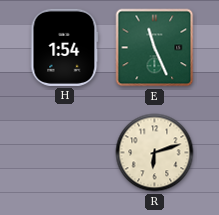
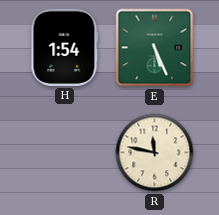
E: 11:26 -> 5:26 (155, 48)
R: 6:12 -> 11:47 (155, 153)
